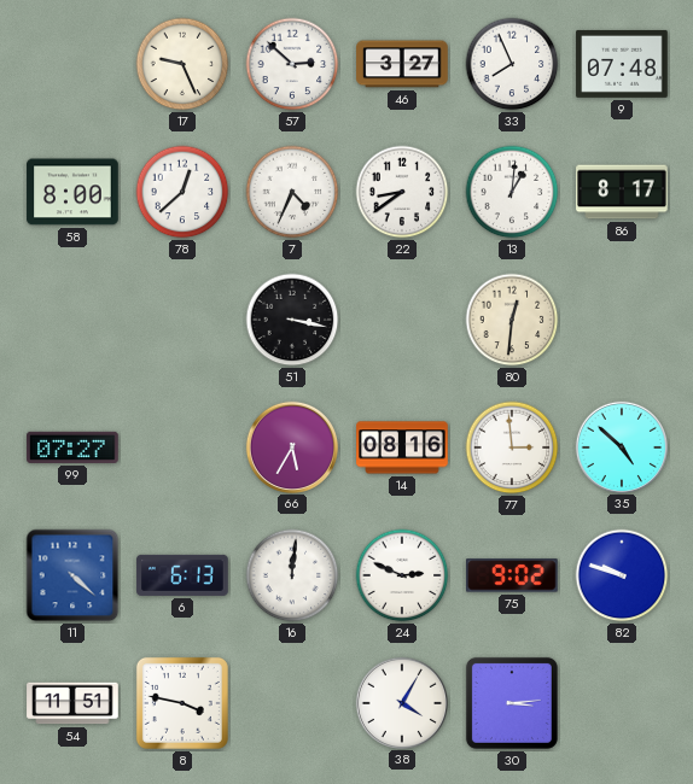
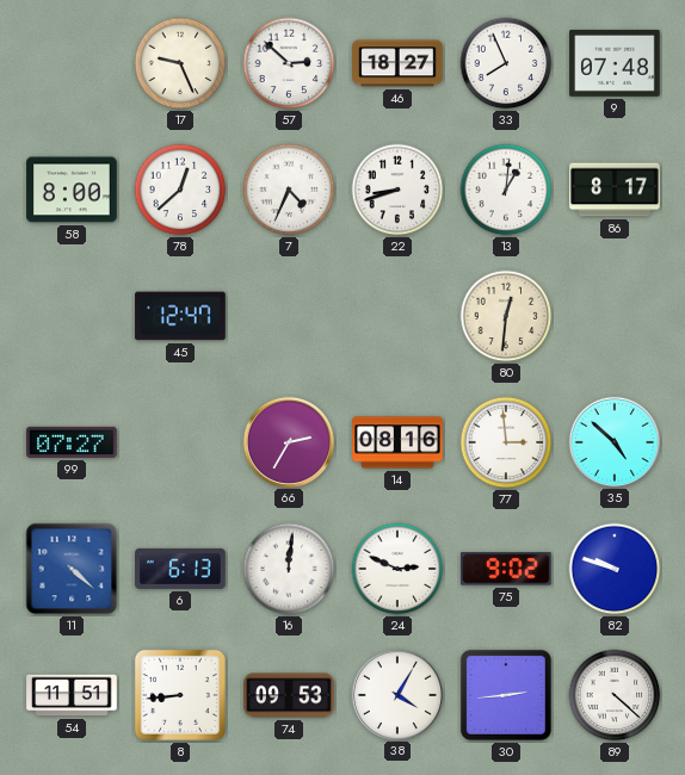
46: 3:27 -> 18:27 (397, 63)
22: 8:39 -> 8:42 (397, 190)
45: none -> 12:47 (180, 316)
51: 3:17 -> none (292, 320)
66: 5:35 -> 2:35 (288, 441)
8: 3:47 -> 8:44 (180, 695)
74: none -> 09:53 (289, 695)
30: 3:14 -> 2:44 (506, 695)
89: none -> 4:22 (615, 695)
